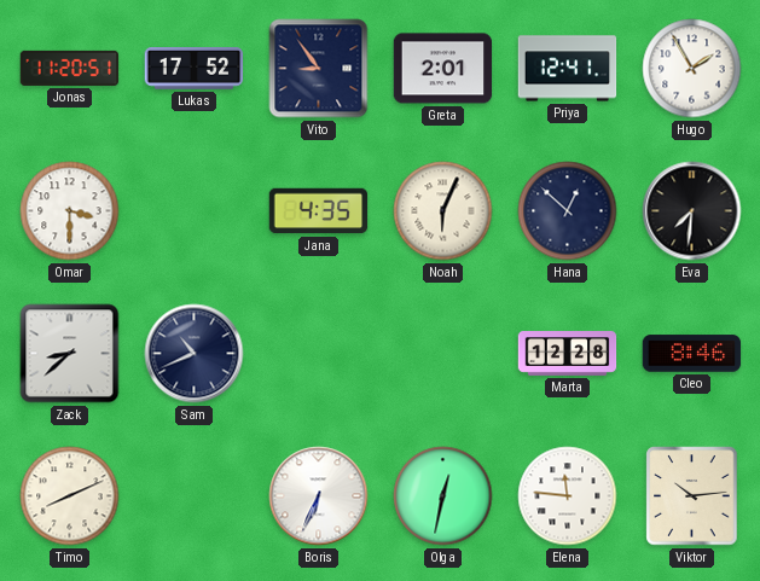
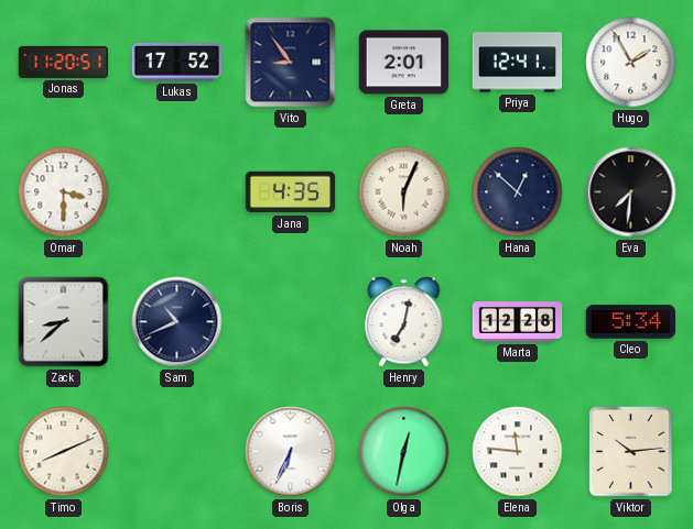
Henry: none -> 7:02 (404, 322)
Cleo: 8:46 -> 5:34 (631, 322)
